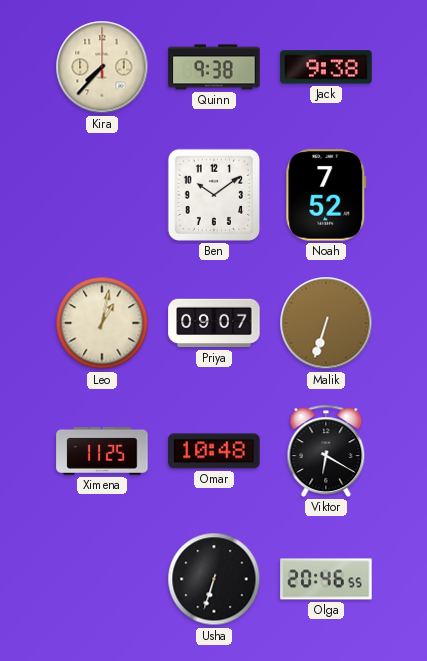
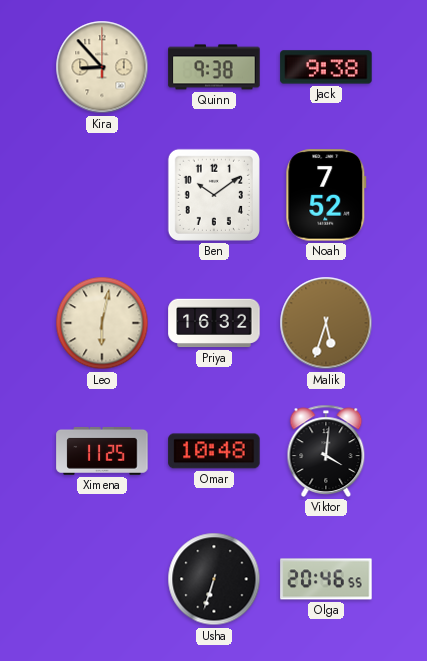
Kira: 7:37 -> 8:53 (102, 67)
Leo: 1:02 -> 6:02 (102, 323)
Priya: 09:07 -> 16:32 (214, 323)
Malik: 6:33 -> 5:33 (326, 323)
Viktor: 6:20 -> 4:01 (326, 451)
